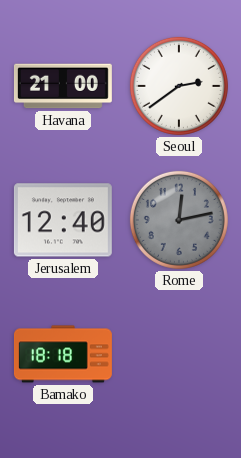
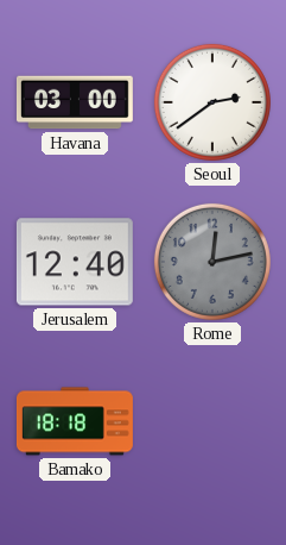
Havana: 21:00 -> 03:00 (75, 102)
